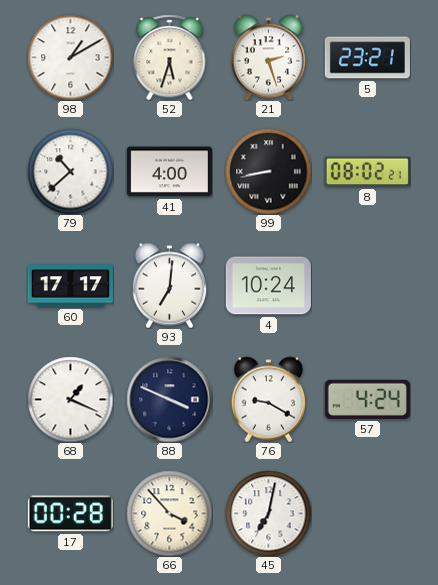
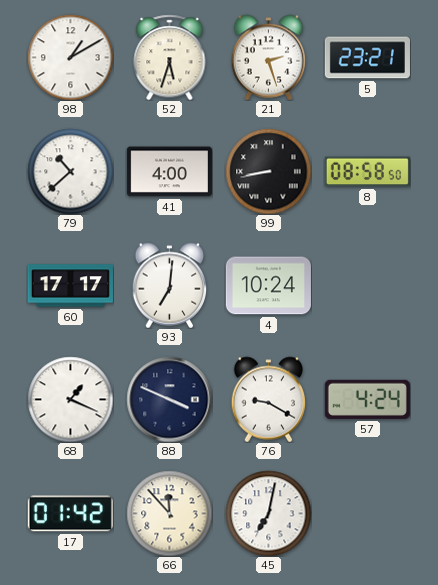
8: 08:02 -> 08:58 (367, 172)
17: 00:28 -> 01:42 (70, 514)
66: 3:53 -> 11:53 (169, 513)
